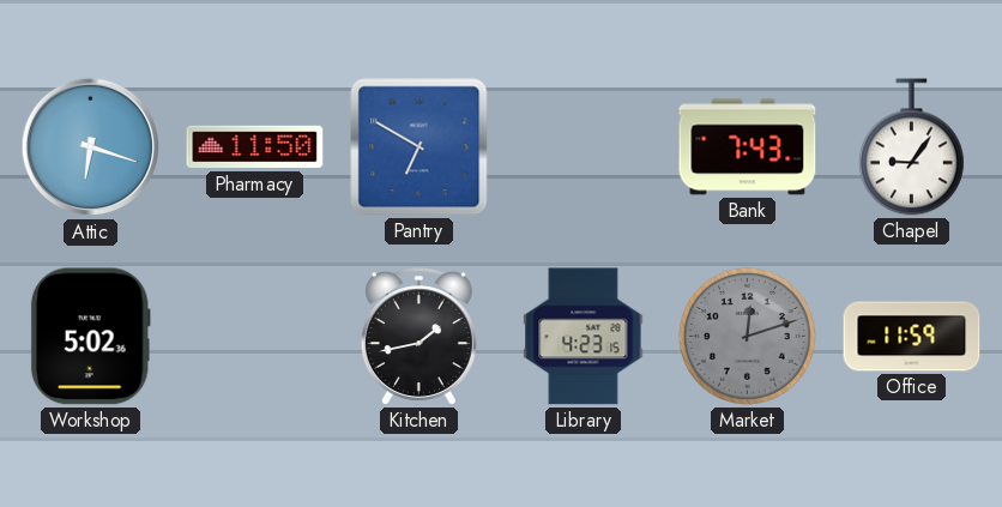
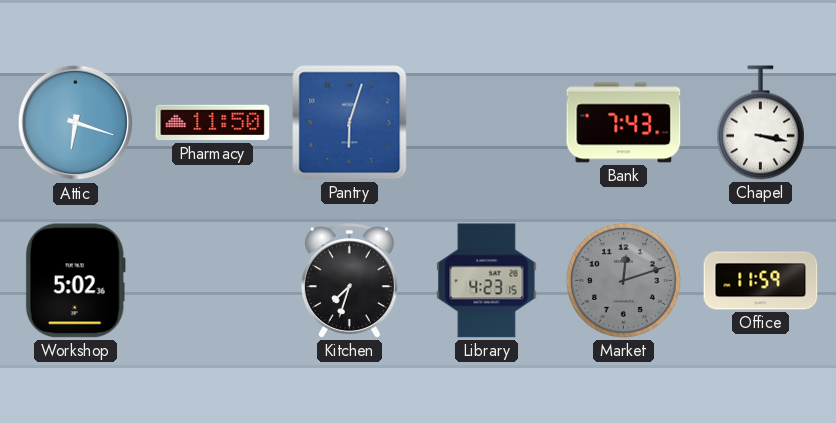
Pantry: 6:50 -> 6:03 (350, 123)
Chapel: 9:06 -> 3:17 (760, 123)
Kitchen: 1:43 -> 7:33 (349, 281)
